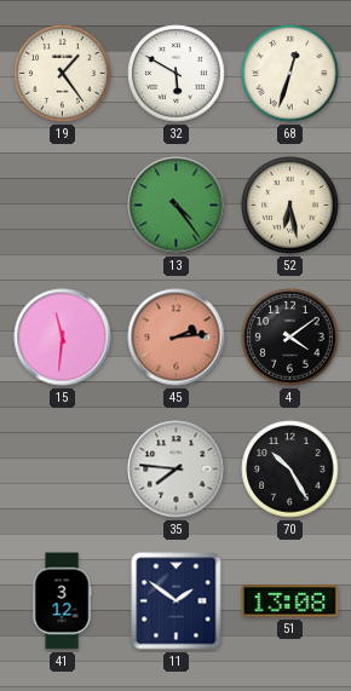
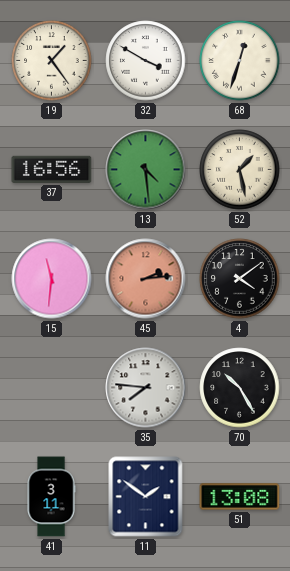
32: 5:50 -> 3:50 (146, 61)
37: none -> 16:56 (52, 169)
13: 4:24 -> 4:29 (146, 170)
52: 6:28 -> 1:28 (240, 170)
41: 3:12 -> 3:11 (51, 497)
